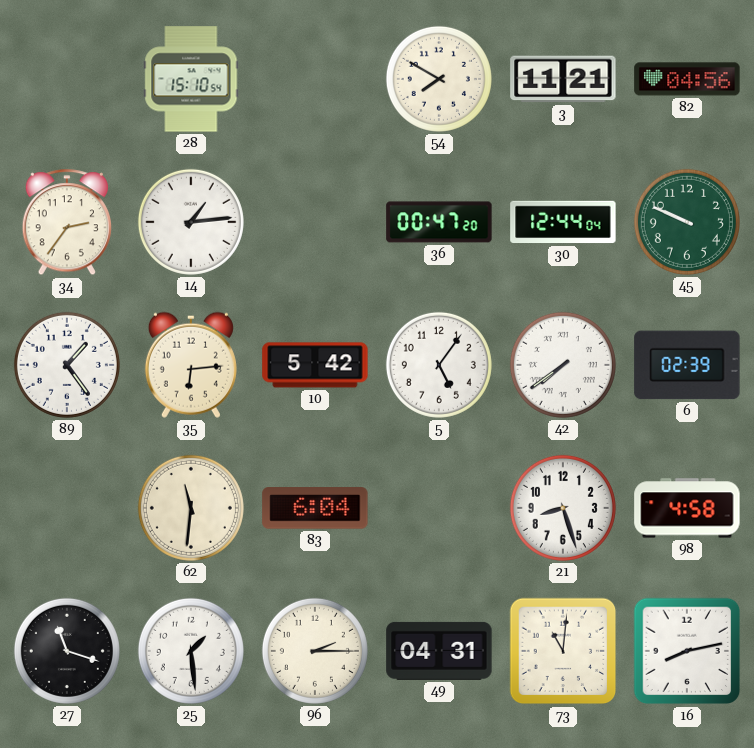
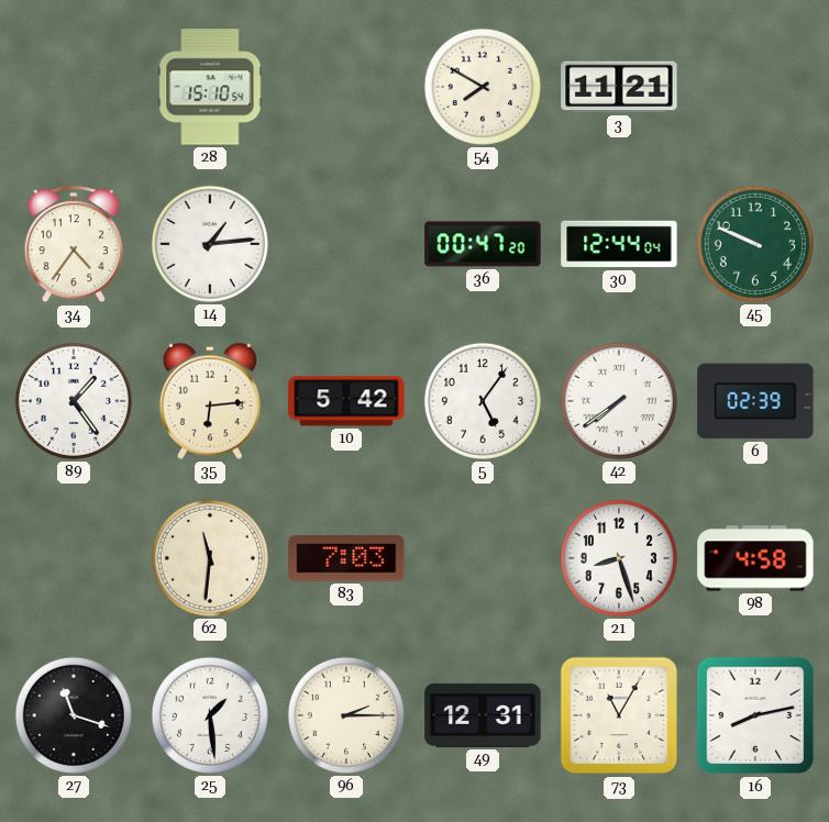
82: 04:56 -> none (687, 79)
34: 2:36 -> 4:36 (74, 245)
83: 6:04 -> 7:03 (346, 558)
49: 04:31 -> 12:31 (483, 715)
73: 11:01 -> 11:05 (619, 715)
